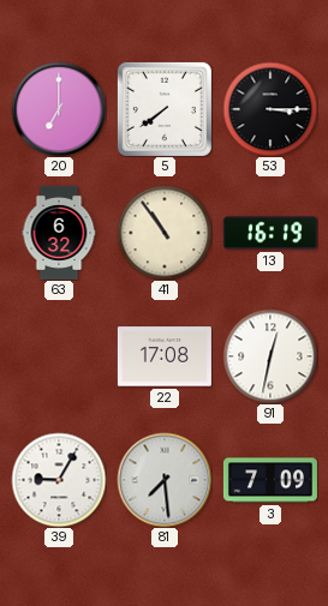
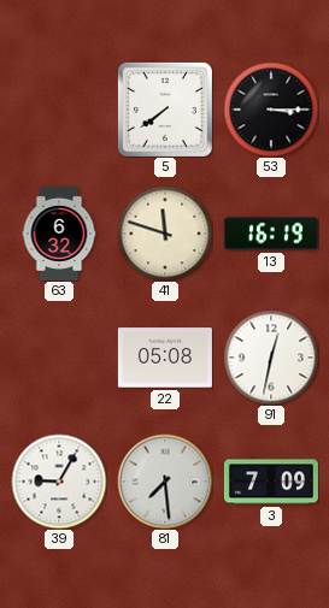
20: 7:00 -> none (59, 109)
41: 10:54 -> 11:48 (165, 234)
22: 17:08 -> 05:08 (165, 358)
